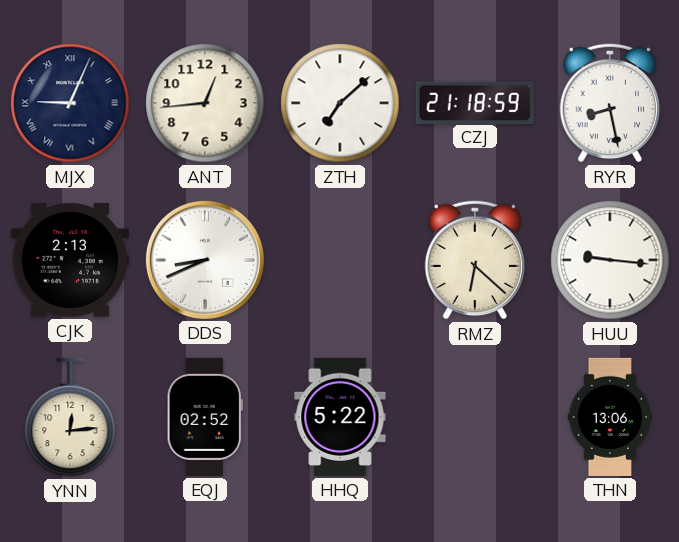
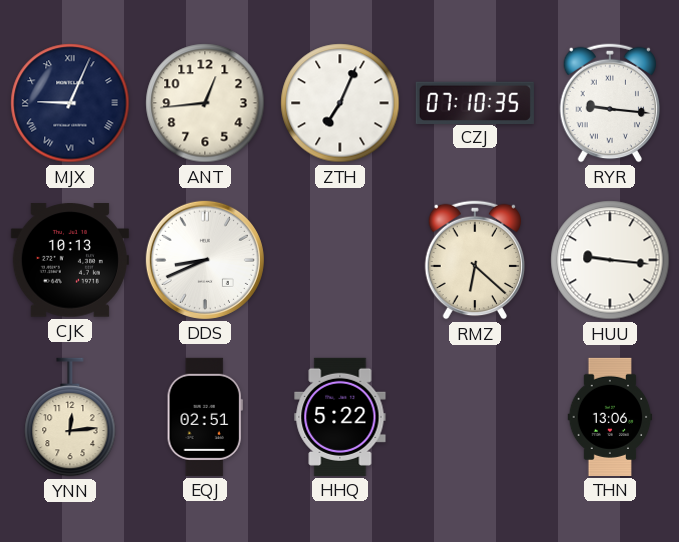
ZTH: 7:08 -> 7:04 (340, 103)
CZJ: 21:18 -> 07:10 (475, 102)
RYR: 8:28 -> 9:16 (609, 103)
CJK: 2:13 -> 10:13 (70, 260)
EQJ: 02:52 -> 02:51 (205, 417)
